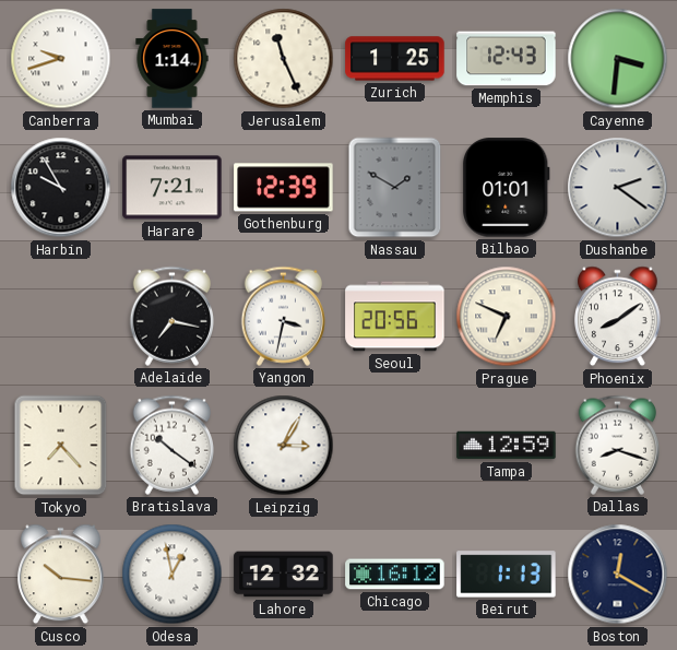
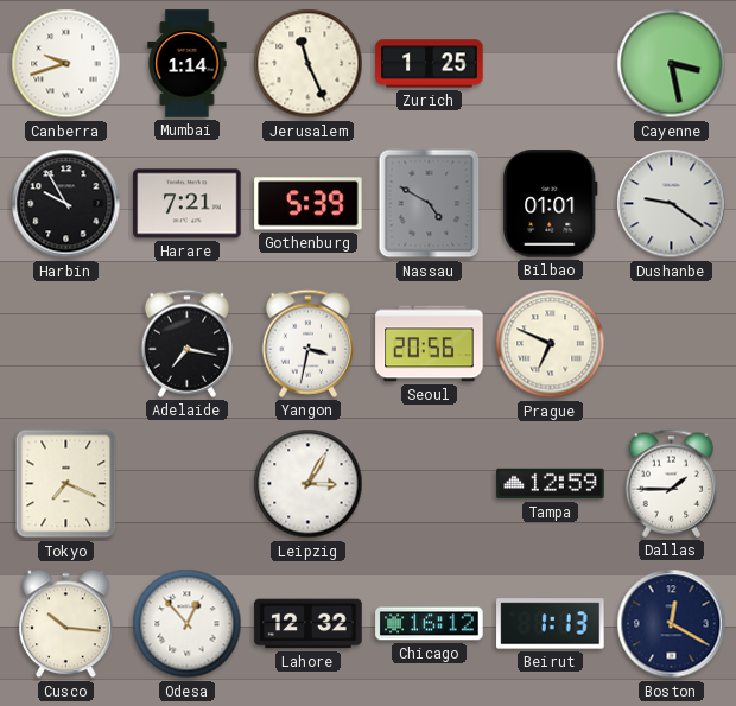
Memphis: 12:43 -> none (507, 59)
Cayenne: 3:31 -> 3:28 (672, 64)
Gothenburg: 12:39 -> 5:39 (309, 204)
Nassau: 1:50 -> 4:50 (430, 204)
Dushanbe: 2:21 -> 9:21 (672, 204)
Phoenix: 8:09 -> none (618, 317)
Tokyo: 7:23 -> 7:19 (66, 484)
Bratislava: 10:21 -> none (173, 445)
Dallas: 8:18 -> 1:45 (672, 483)
Odesa: 12:58 -> 12:53 (188, 624)
